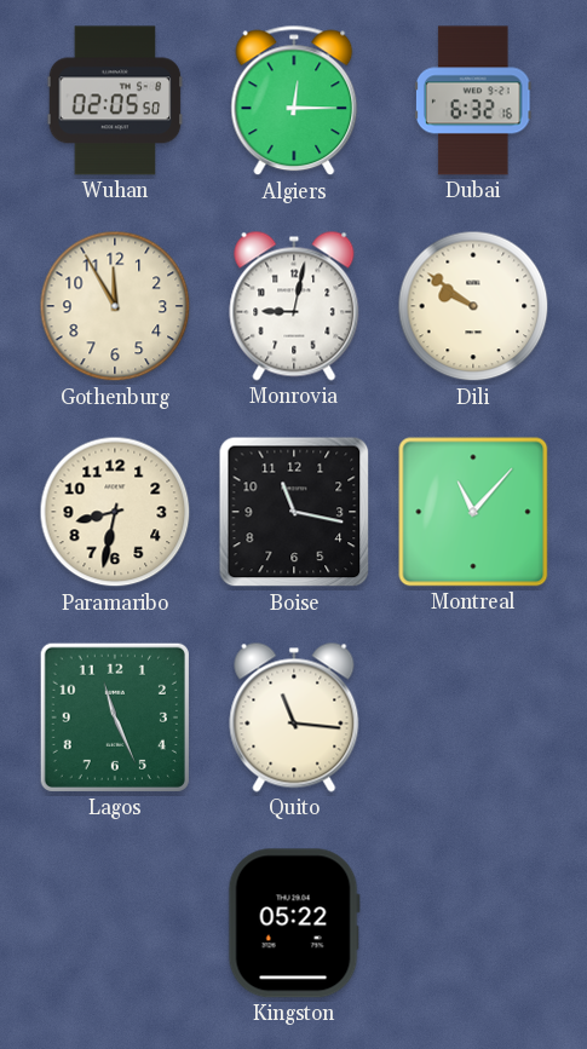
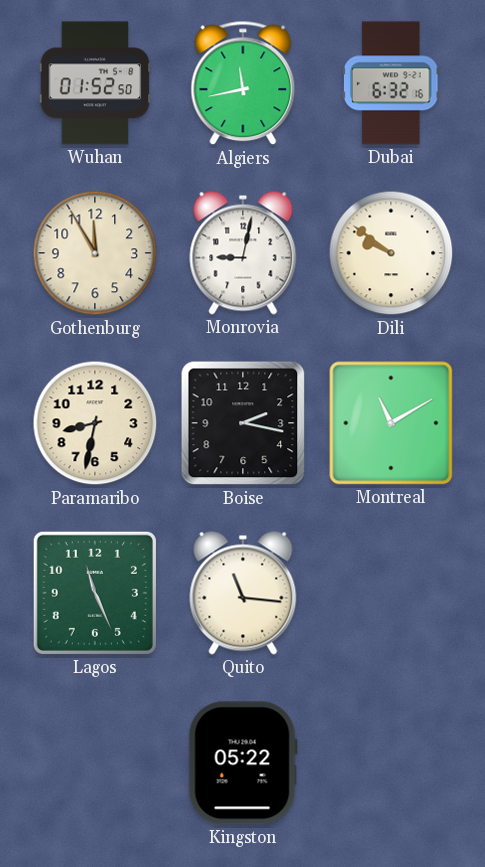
Wuhan: 02:05 -> 01:52 (95, 83)
Algiers: 12:15 -> 11:43 (243, 83)
Boise: 11:17 -> 2:17 (243, 423)
Montreal: 11:07 -> 11:10 (391, 423)
